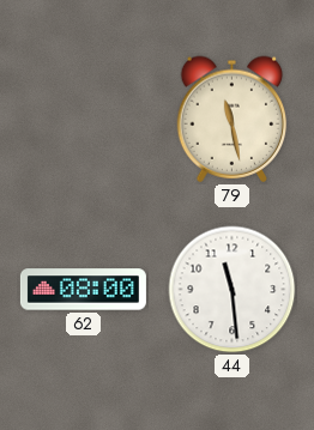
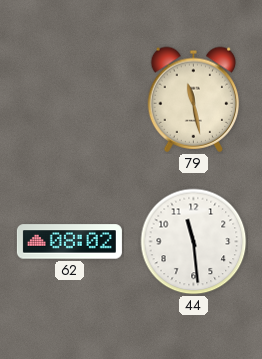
62: 08:00 -> 08:02 (69, 242)
